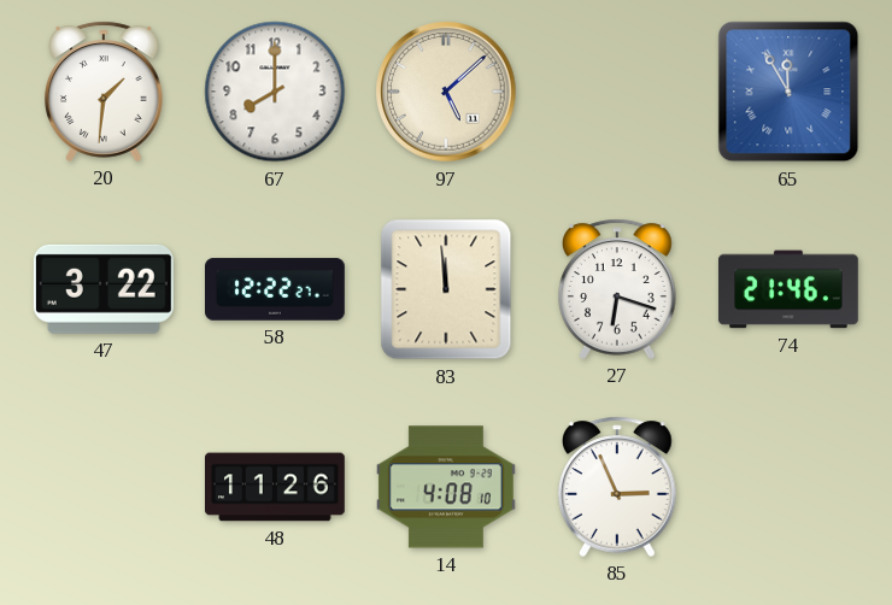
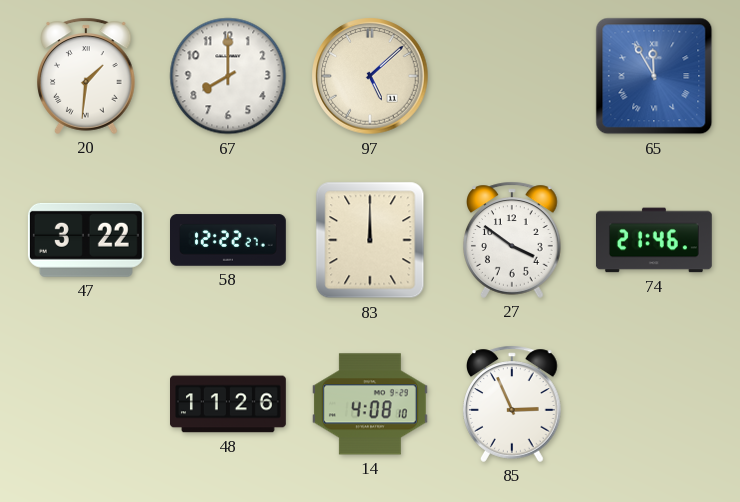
83: 11:59 -> 12:00 (370, 240)
27: 6:18 -> 3:51 (512, 240)
